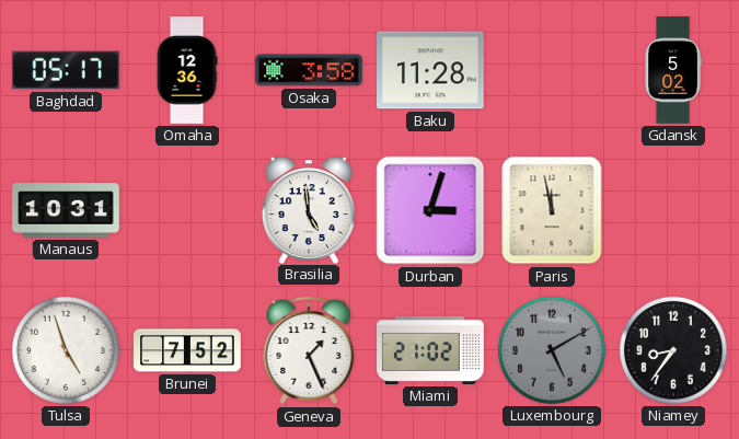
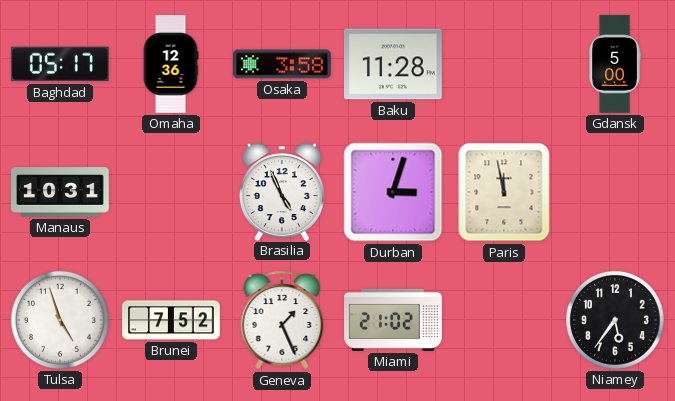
Gdansk: 5:02 -> 5:00 (615, 64)
Brasilia: 4:59 -> 4:56 (282, 192)
Luxembourg: 5:10 -> none (552, 350)
Niamey: 8:36 -> 5:36 (615, 320)
